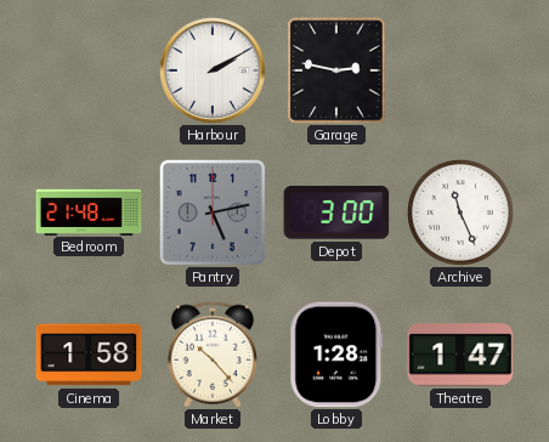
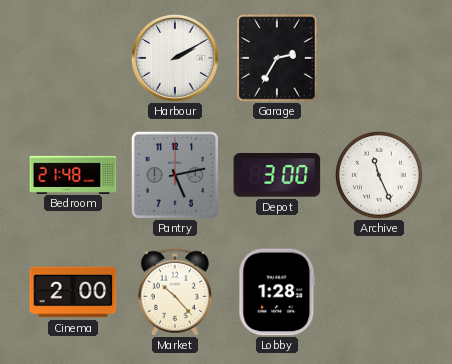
Garage: 2:47 -> 2:35 (277, 58)
Cinema: 1:58 -> 2:00 (73, 292)
Theatre: 1:47 -> none (460, 355)
